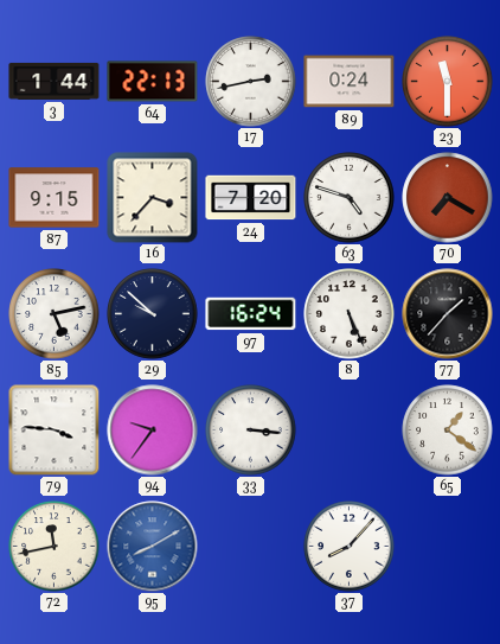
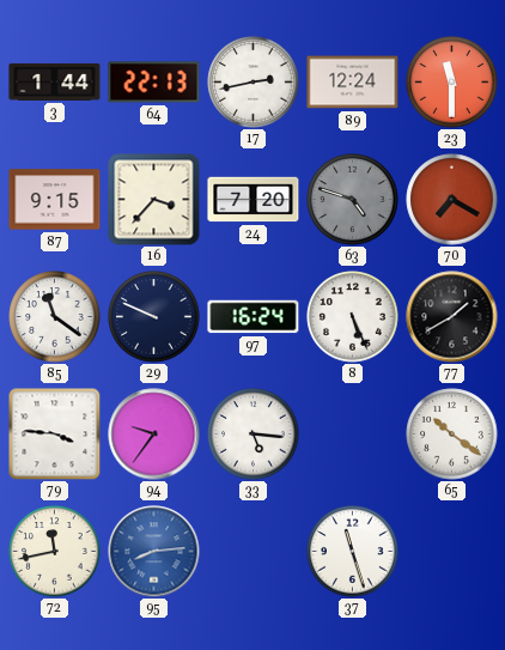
89: 0:24 -> 12:24 (353, 83)
63 dial: white -> grey (353, 200)
85: 5:13 -> 11:21 (55, 317)
29: 9:52 -> 9:49 (154, 317)
77: 1:37 -> 1:40 (452, 317)
33: 3:16 -> 5:16 (254, 435)
65: 1:21 -> 10:21 (452, 435)
95: 8:10 -> 8:14 (154, 552)
37: 8:07 -> 11:27 (353, 552)
